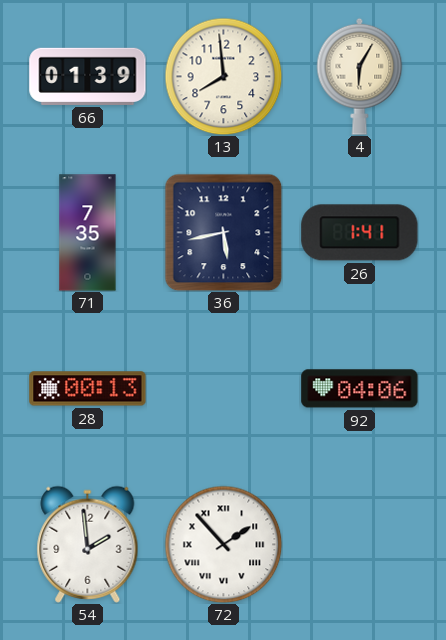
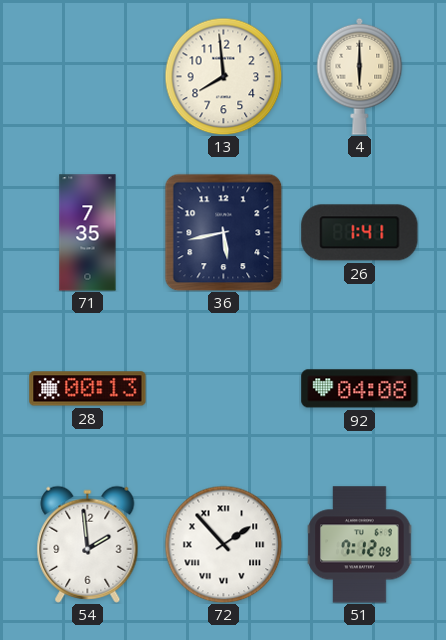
66: 01:39 -> none (88, 76)
4: 6:05 -> 6:00 (360, 76)
92: 04:06 -> 04:08 (360, 389)
51: none -> 7:12 (360, 545)
